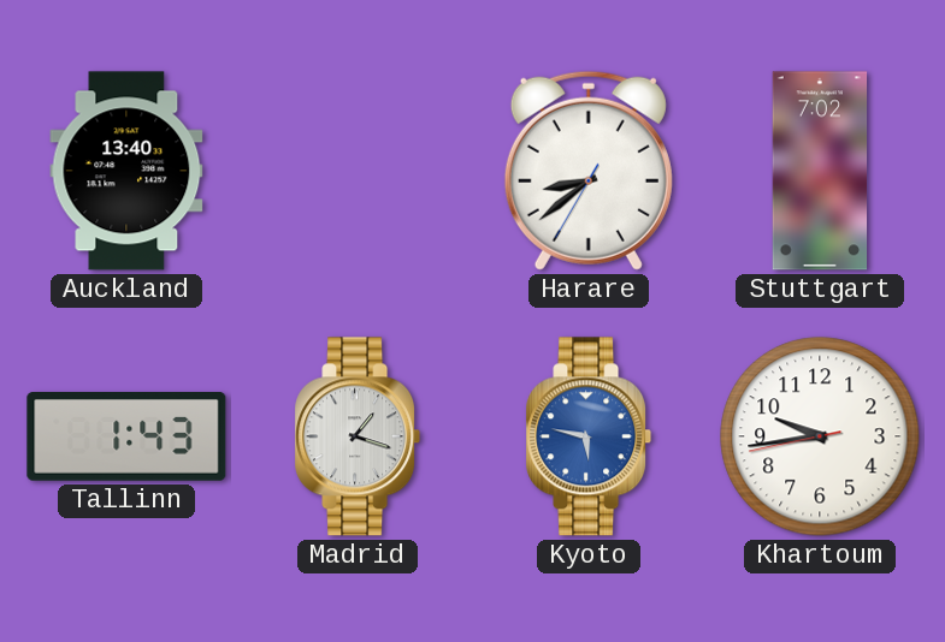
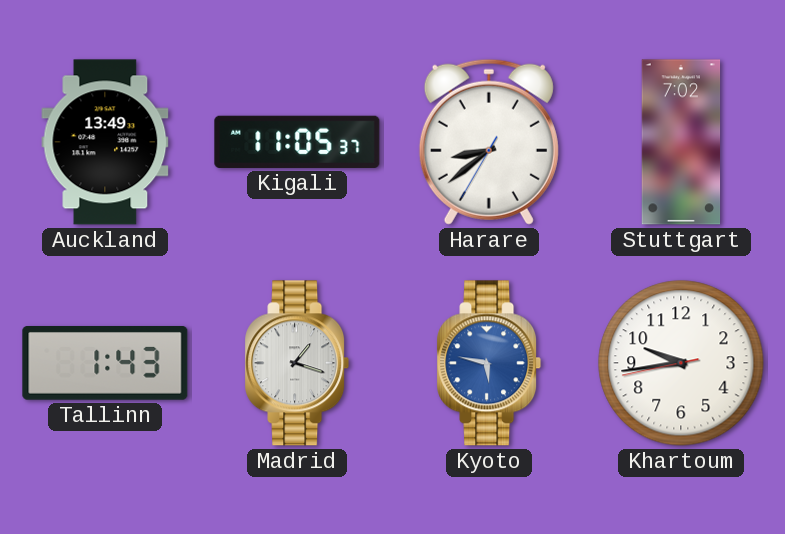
Auckland: 13:40 -> 13:49 (105, 142)
Kigali: none -> 11:05 (297, 142)
